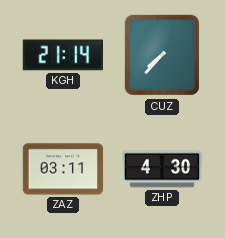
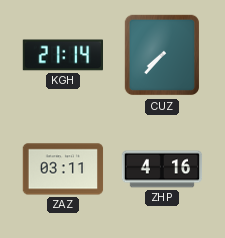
ZHP: 4:30 -> 4:16 (162, 169)
